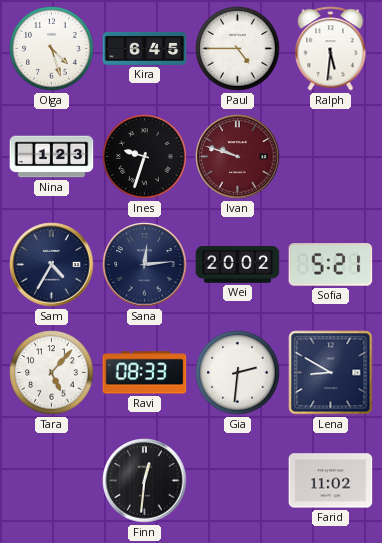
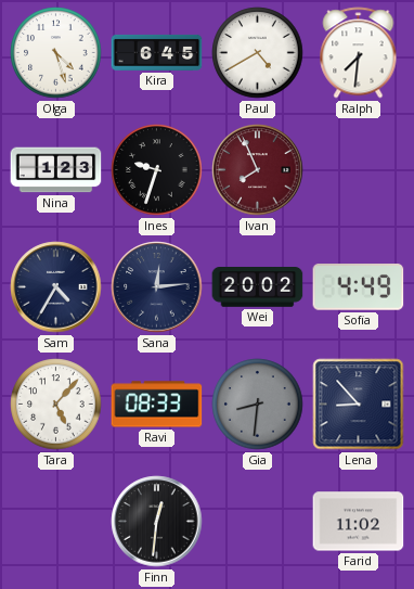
Paul: 4:45 -> 4:40 (258, 53)
Ralph: 5:31 -> 7:31 (359, 53)
Ivan: 9:48 -> 7:56 (258, 170)
Sofia: 5:21 -> 4:49 (359, 287)
Gia: 2:31 -> 8:31 (258, 405)
Gia dial: white -> grey (258, 405)
Lena: 8:50 -> 8:53 (359, 405)
